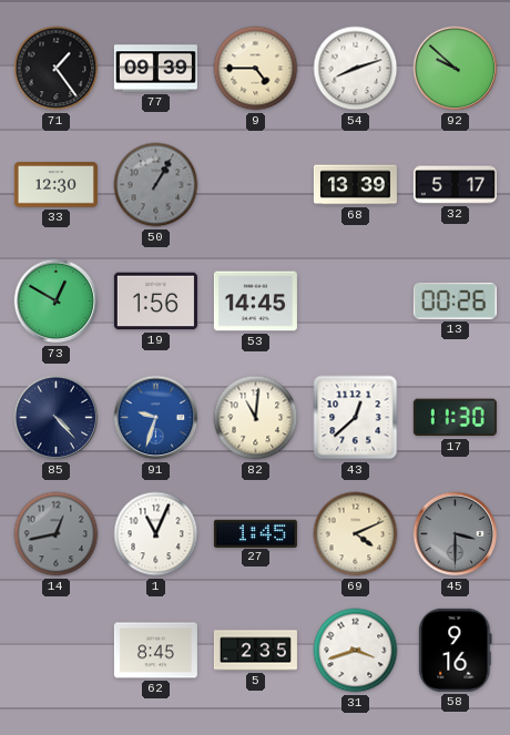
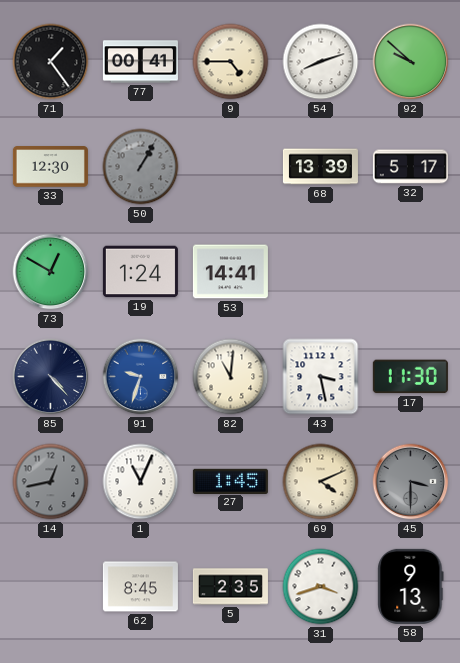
77: 09:39 -> 00:41 (140, 62)
19: 1:56 -> 1:24 (140, 272)
53: 14:45 -> 14:41 (230, 272)
13: 00:26 -> none (455, 300)
43: 12:38 -> 3:28 (321, 377)
58: 9:16 -> 9:13 (411, 586)
